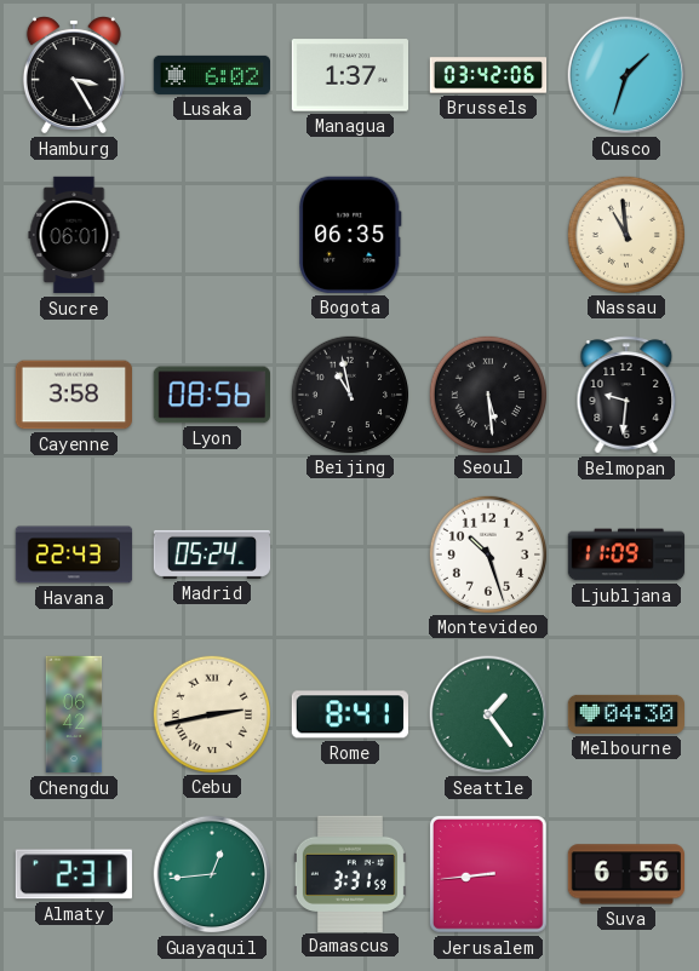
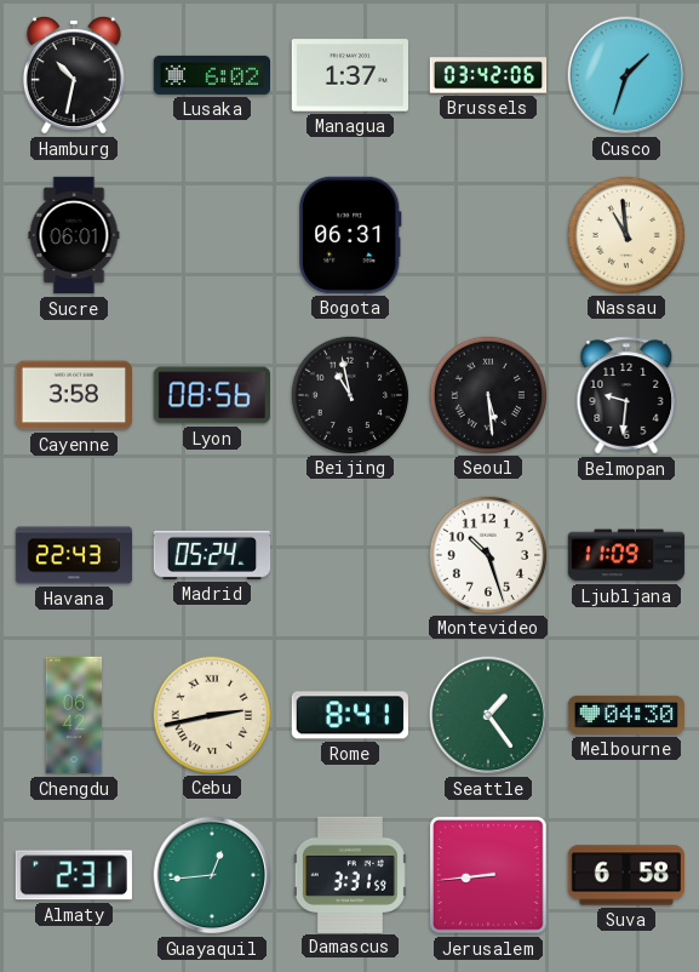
Hamburg: 3:25 -> 10:32 (74, 75)
Bogota: 06:35 -> 06:31 (350, 235)
Suva: 6:56 -> 6:58 (625, 875)
